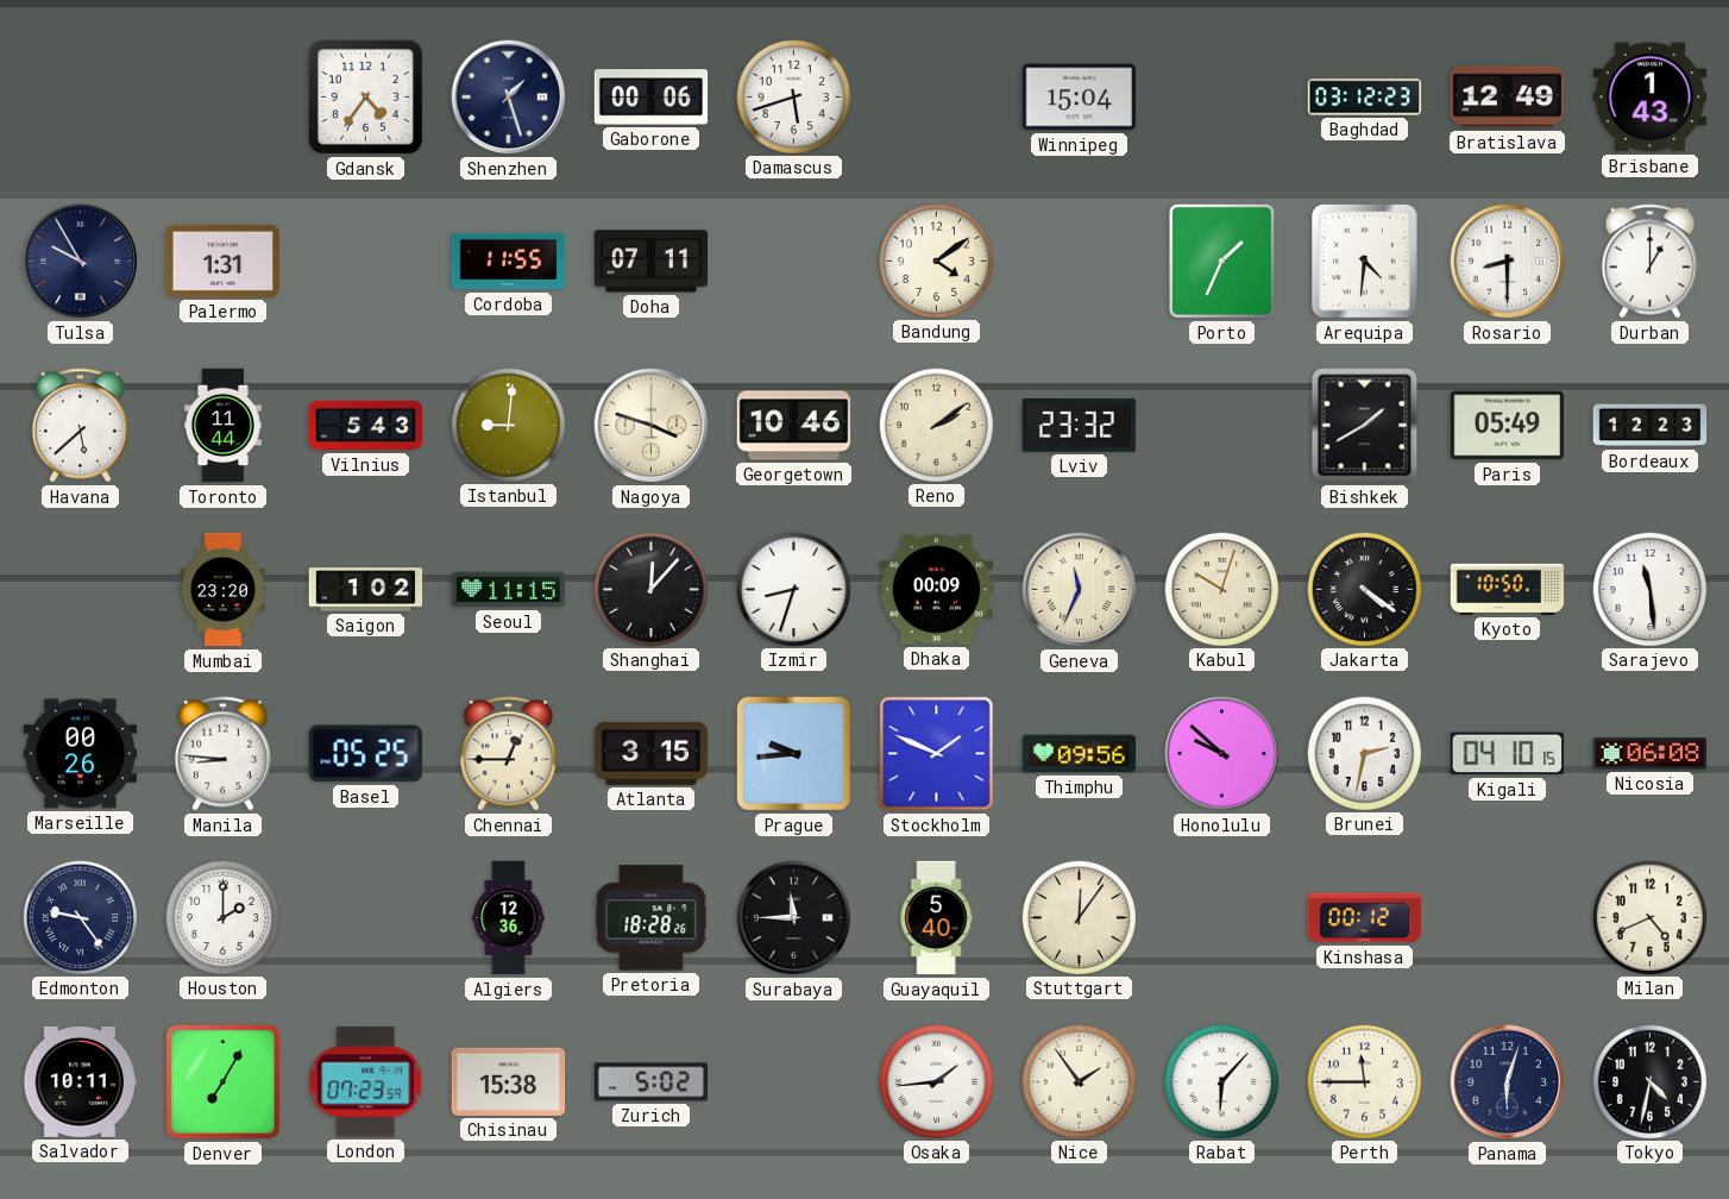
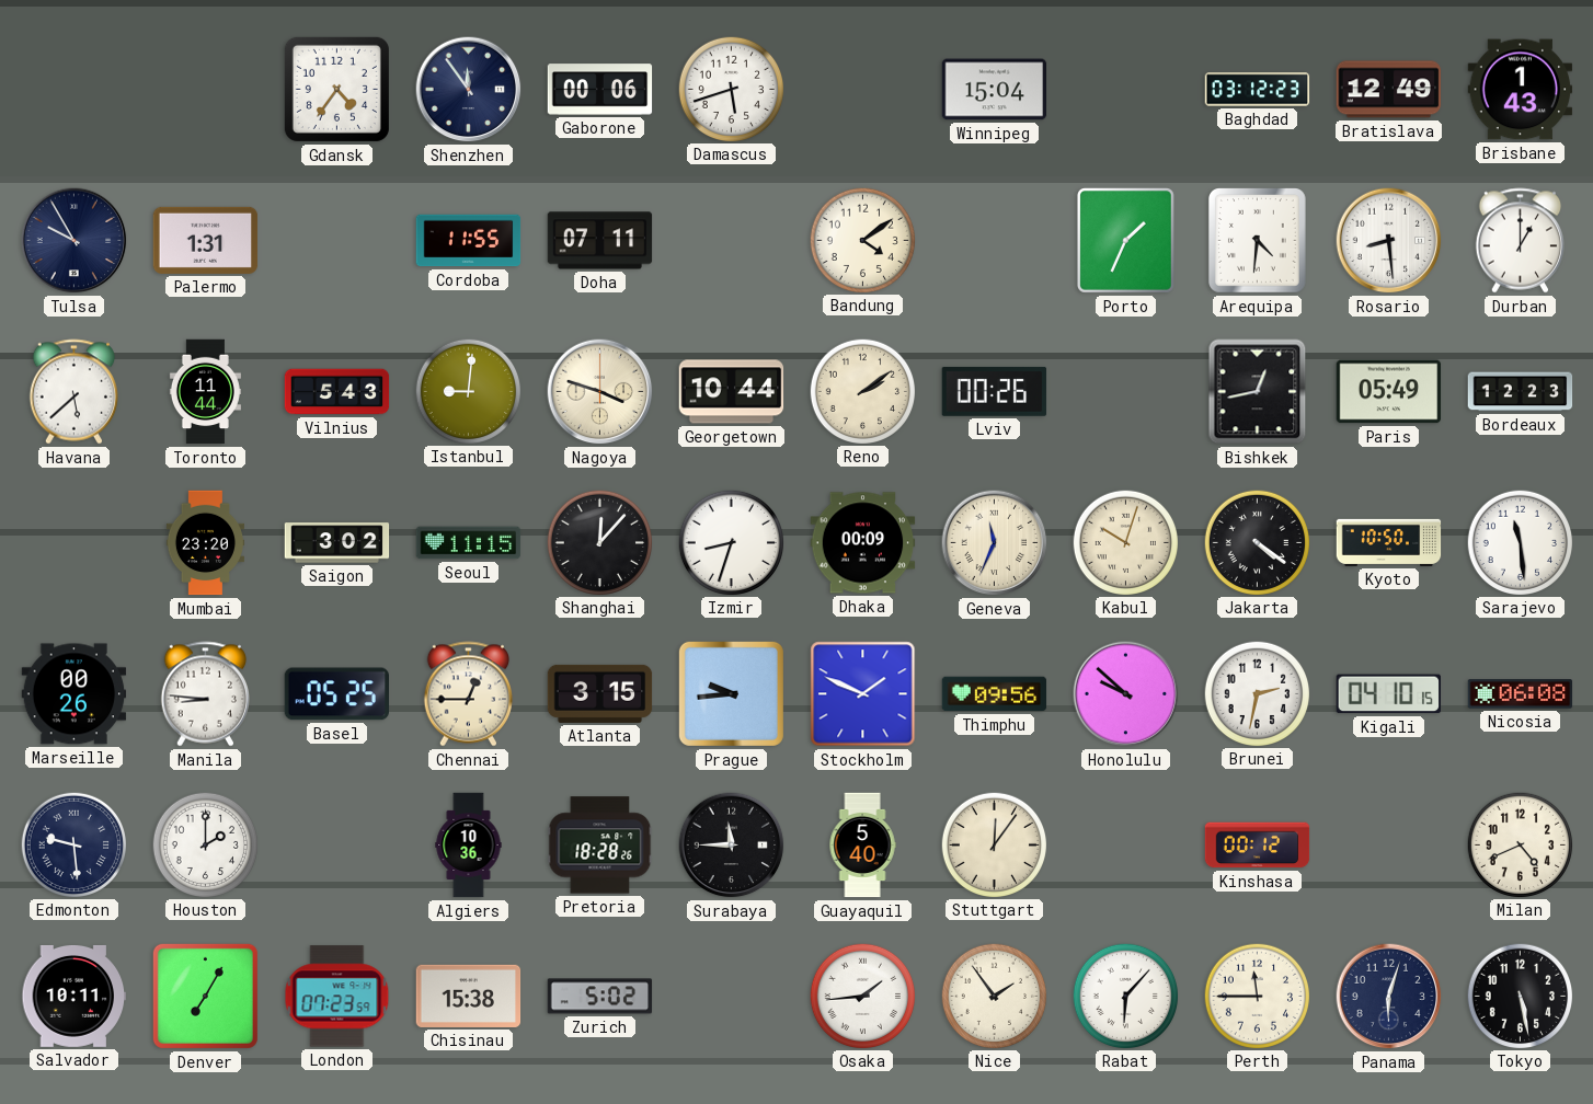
Shenzhen: 1:27 -> 11:54 (469, 90)
Rosario: 8:30 -> 8:29 (1389, 241)
Georgetown: 10:46 -> 10:44 (732, 392)
Lviv: 23:32 -> 00:26 (995, 391)
Bishkek: 1:40 -> 12:43 (1258, 392)
Saigon: 1:02 -> 3:02 (337, 543)
Edmonton: 9:24 -> 9:29 (73, 844)
Algiers: 12:36 -> 10:36 (469, 846)
Tokyo: 4:32 -> 5:28 (1520, 996)
